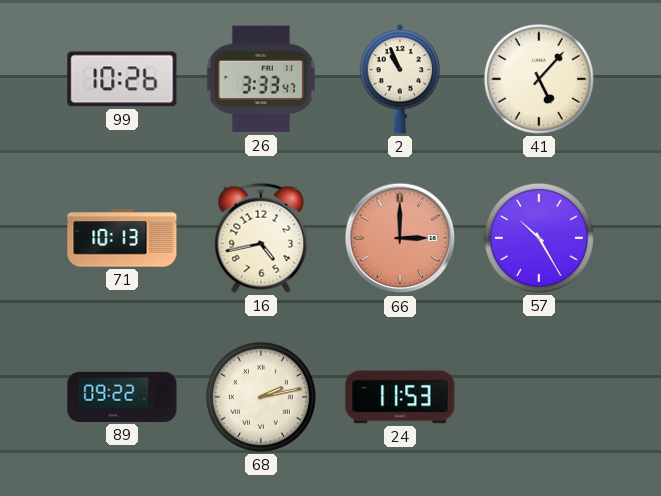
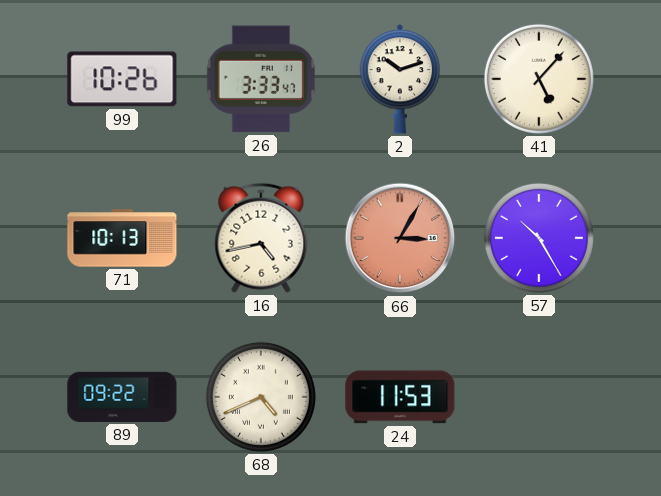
2: 10:56 -> 10:12 (400, 79)
66: 3:00 -> 3:05 (400, 238)
68: 2:13 -> 4:41 (261, 397)
